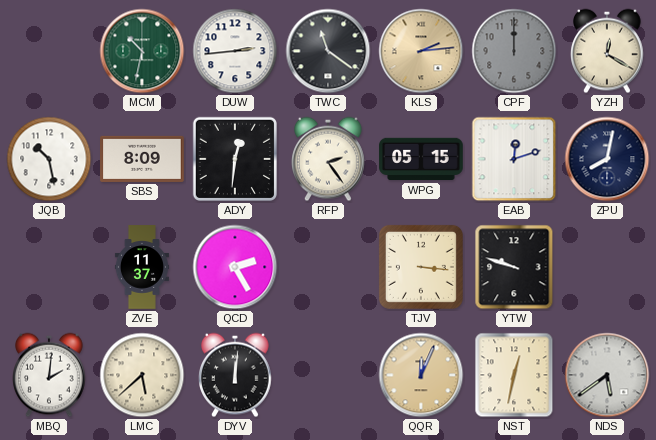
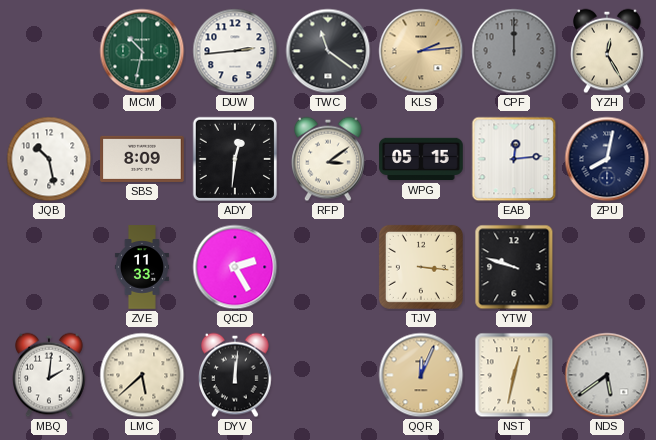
YZH: 12:20 -> 12:25 (608, 51)
RFP: 2:24 -> 3:09 (329, 159)
EAB: 12:12 -> 12:14 (514, 159)
ZVE: 11:37 -> 11:33 (142, 267)
